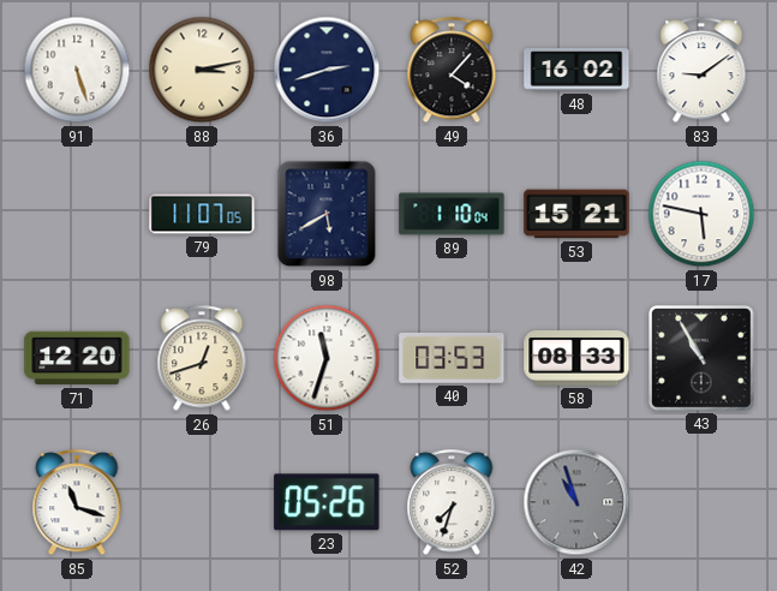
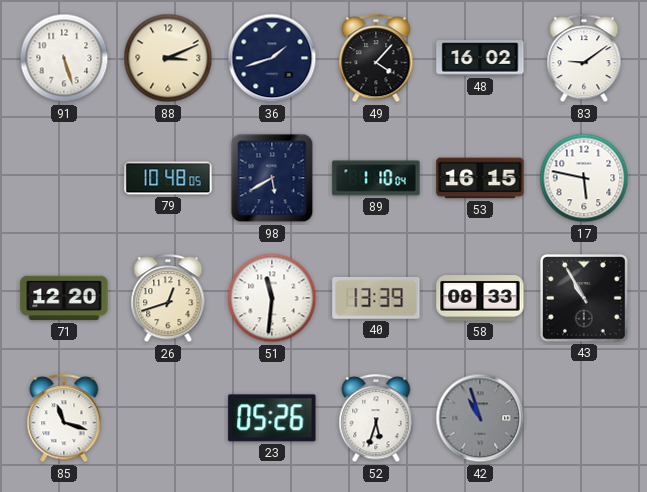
88: 3:13 -> 3:11 (168, 58)
36: 2:42 -> 1:42 (272, 58)
79: 11:07 -> 10:48 (168, 178)
53: 15:21 -> 16:15 (480, 178)
51: 11:33 -> 11:31 (272, 298)
40: 03:53 -> 13:39 (376, 298)
52: 7:33 -> 5:33 (376, 419)
